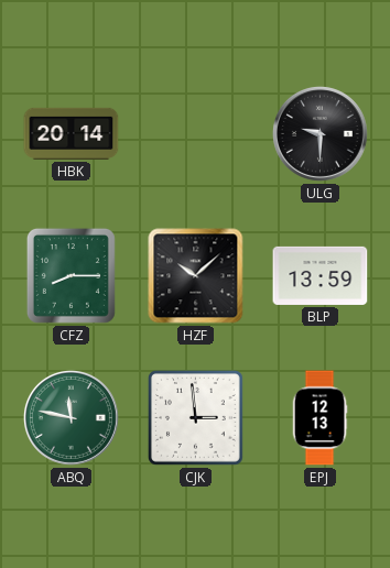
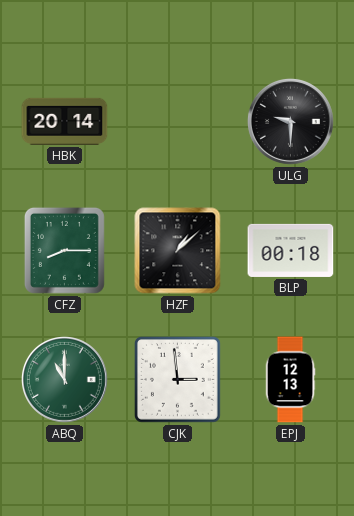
HZF: 10:08 -> 1:08 (178, 251)
BLP: 13:59 -> 00:18 (291, 250)
ABQ: 11:47 -> 11:00 (64, 379)
